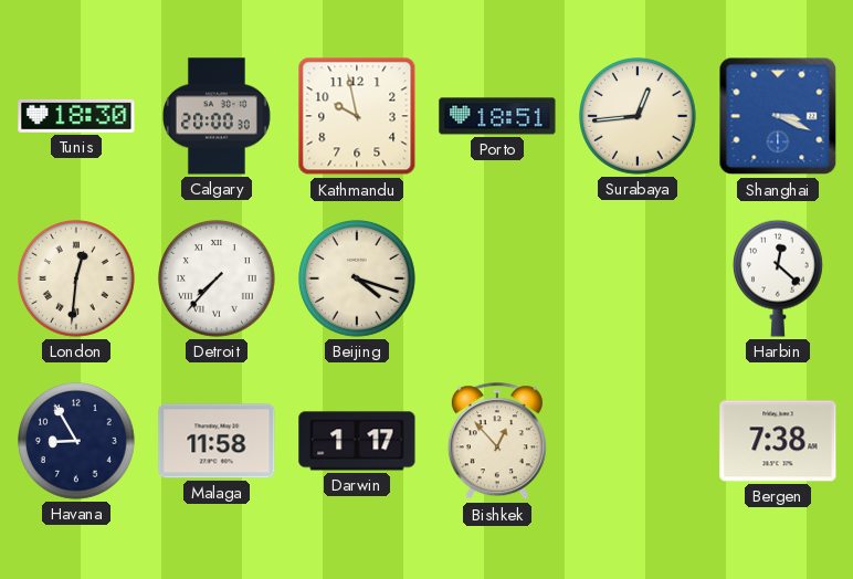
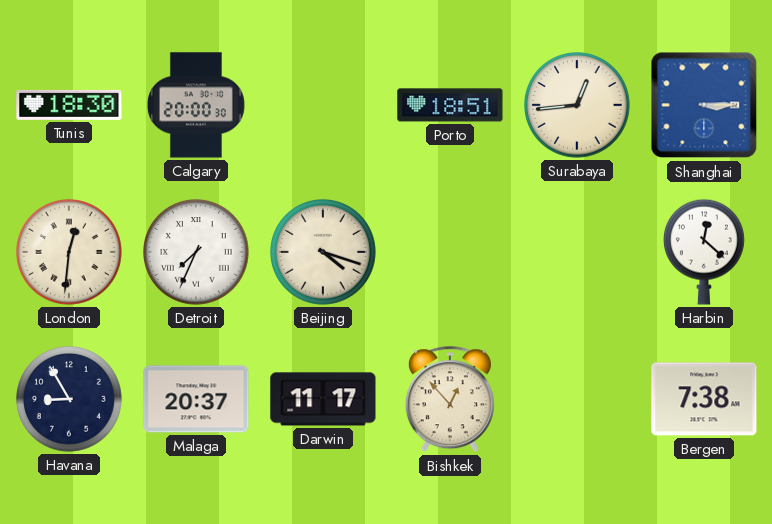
Kathmandu: 9:58 -> none (357, 116)
Shanghai: 3:19 -> 3:15 (704, 105)
Detroit: 7:37 -> 7:34 (197, 253)
Malaga: 11:58 -> 20:37 (196, 399)
Darwin: 1:17 -> 11:17 (323, 399)
